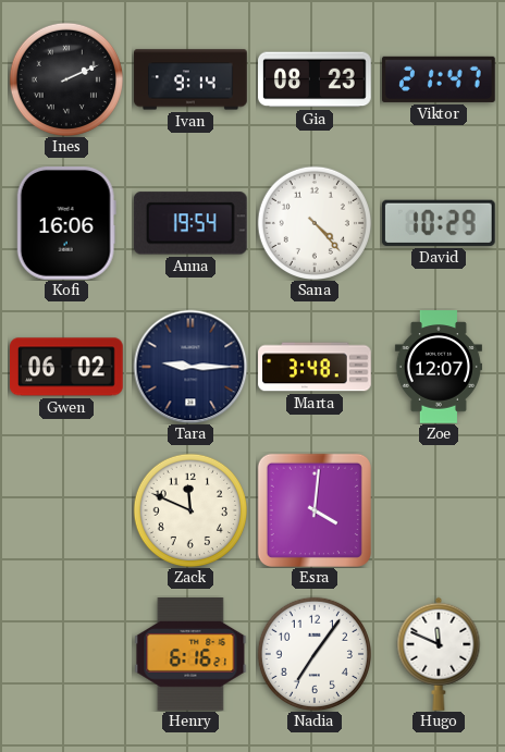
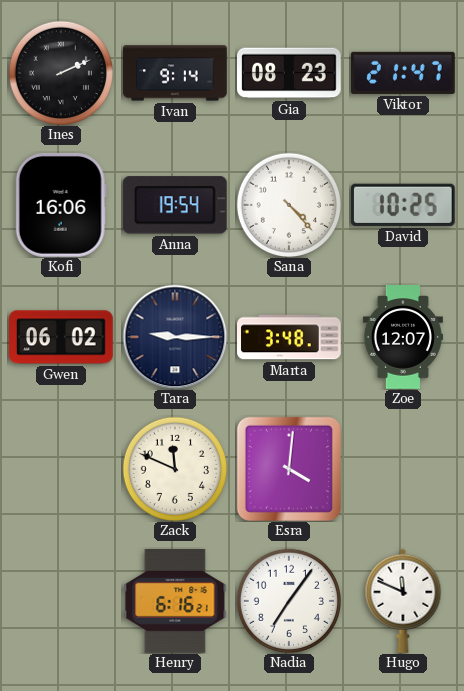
David: 10:29 -> 10:25 (403, 205)
